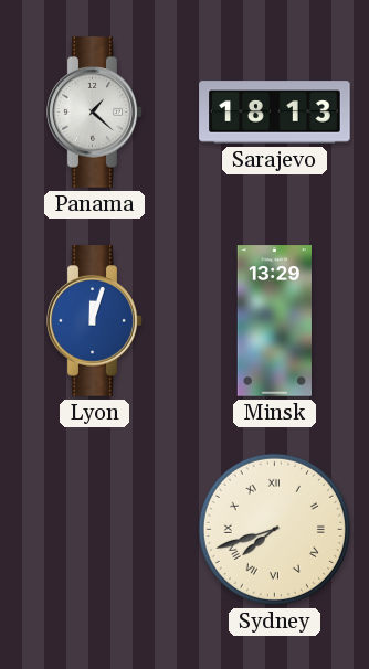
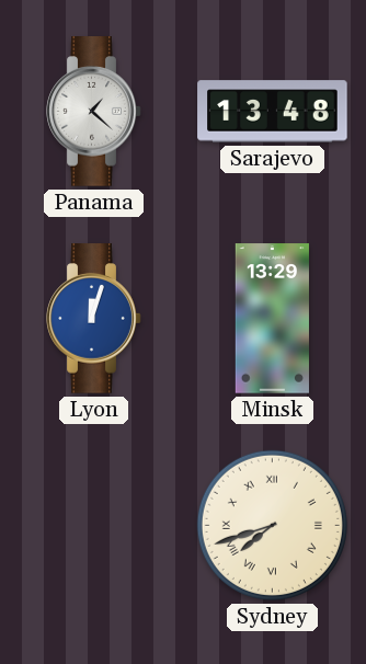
Sarajevo: 18:13 -> 13:48 (273, 112)
